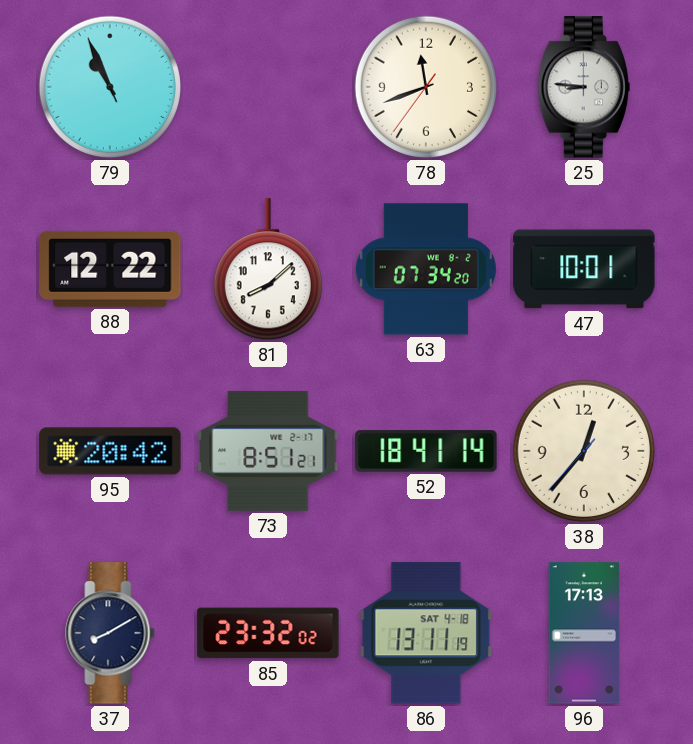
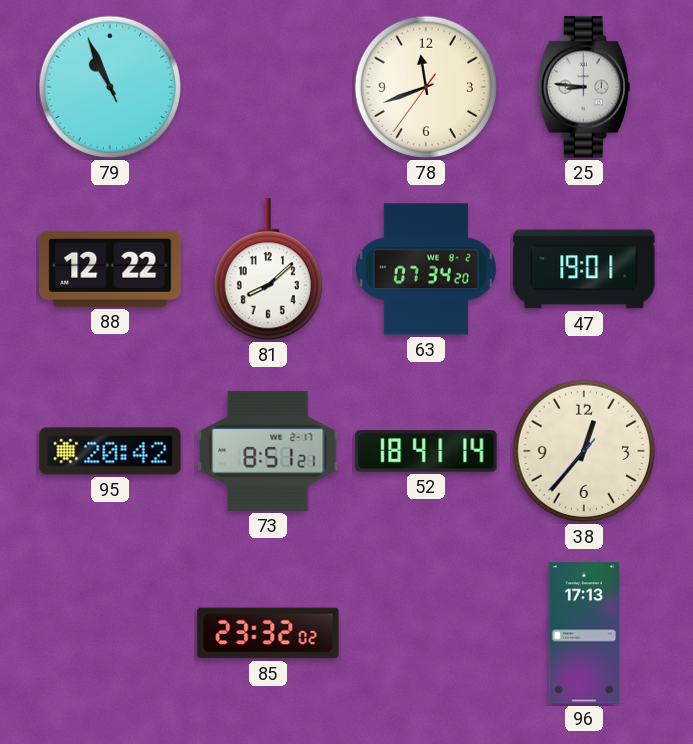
47: 10:01 -> 19:01 (584, 269)
37: 8:10 -> none (110, 633)
86: 13:11 -> none (426, 633)
